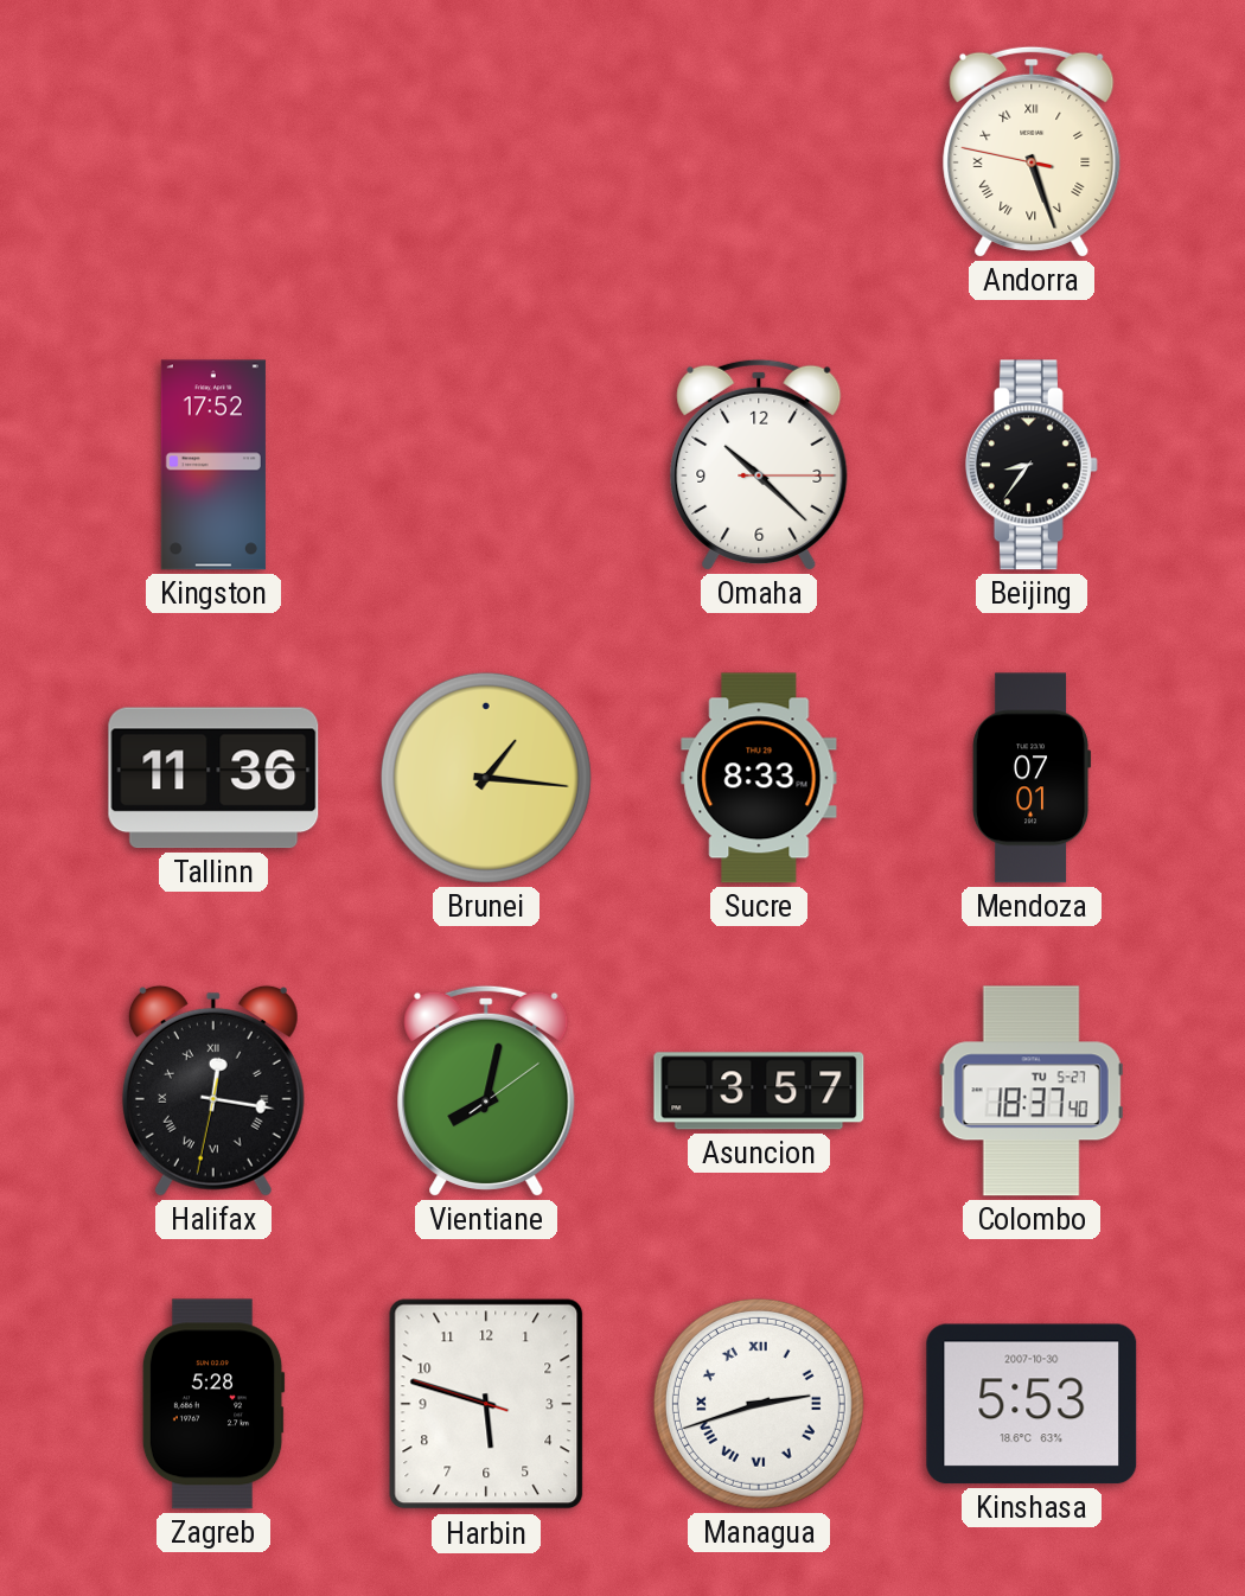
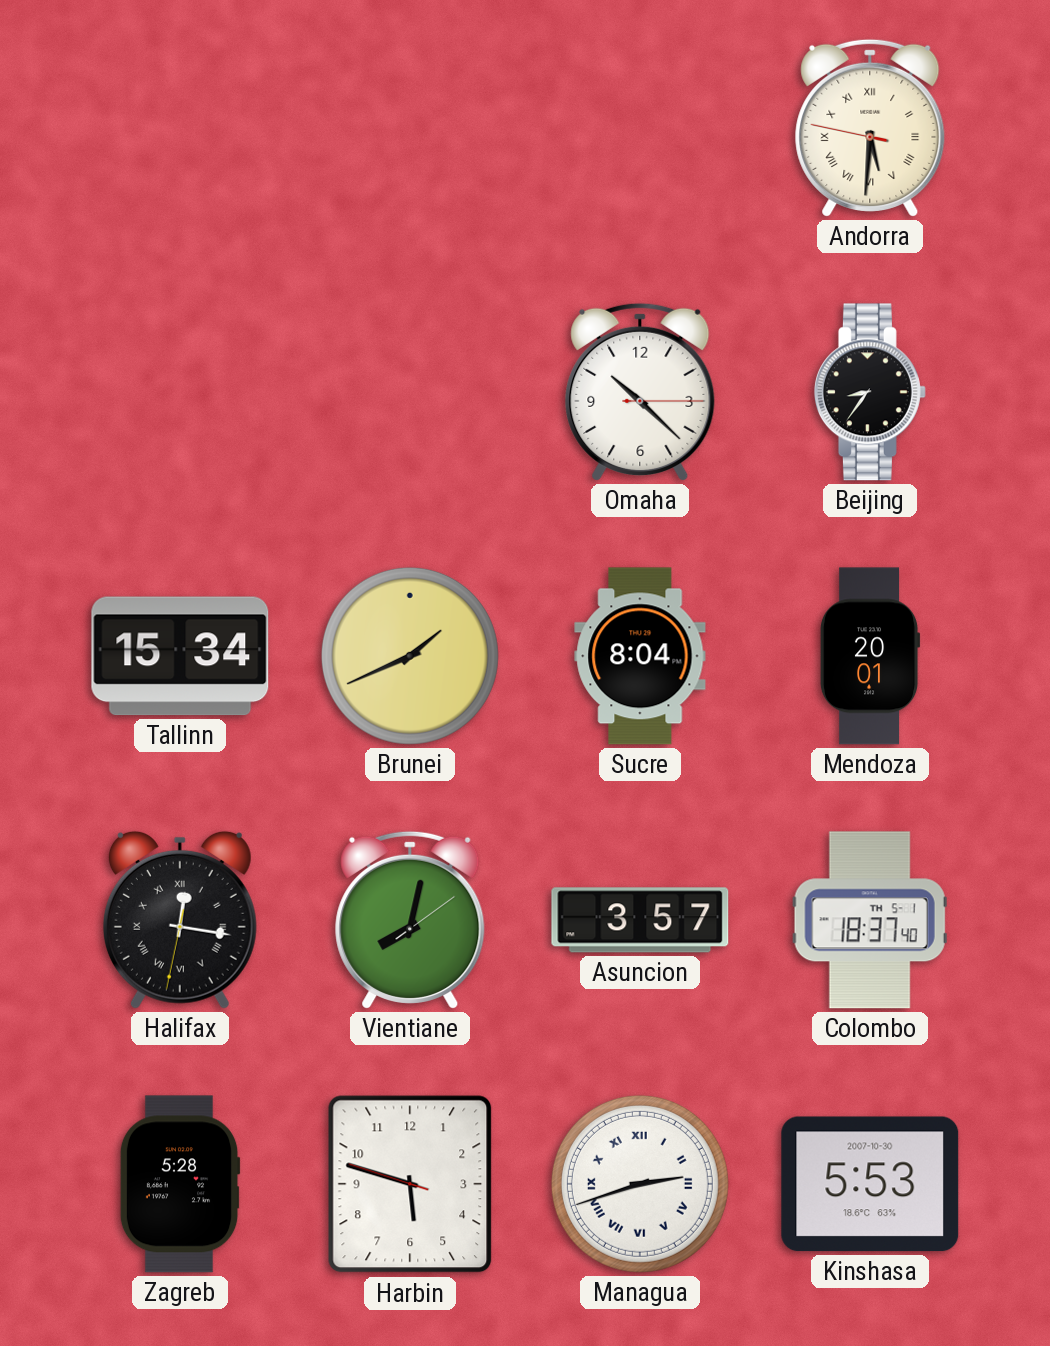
Andorra: 5:26 -> 5:30 (870, 128)
Kingston: 17:52 -> none (213, 465)
Tallinn: 11:36 -> 15:34 (180, 656)
Brunei: 1:16 -> 1:41 (410, 656)
Sucre: 8:33 -> 8:04 (640, 656)
Mendoza: 07:01 -> 20:01 (870, 656)
Colombo date: TU 5-27 -> TH 5-1 (870, 920)
